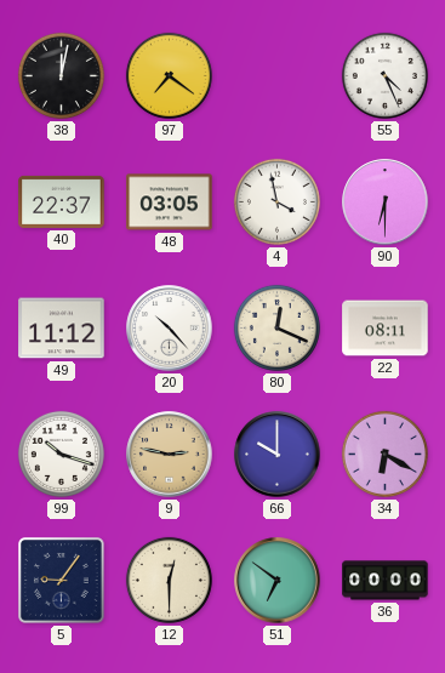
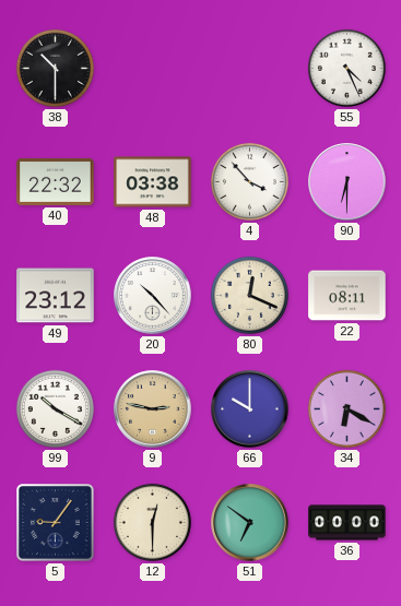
38: 12:02 -> 10:30 (55, 68)
97: 7:21 -> none (169, 75)
40: 22:37 -> 22:32 (56, 181)
48: 03:05 -> 03:38 (153, 182)
4: 3:58 -> 3:53 (249, 181)
49: 11:12 -> 23:12 (56, 296)
99: 10:18 -> 10:20 (55, 408)
